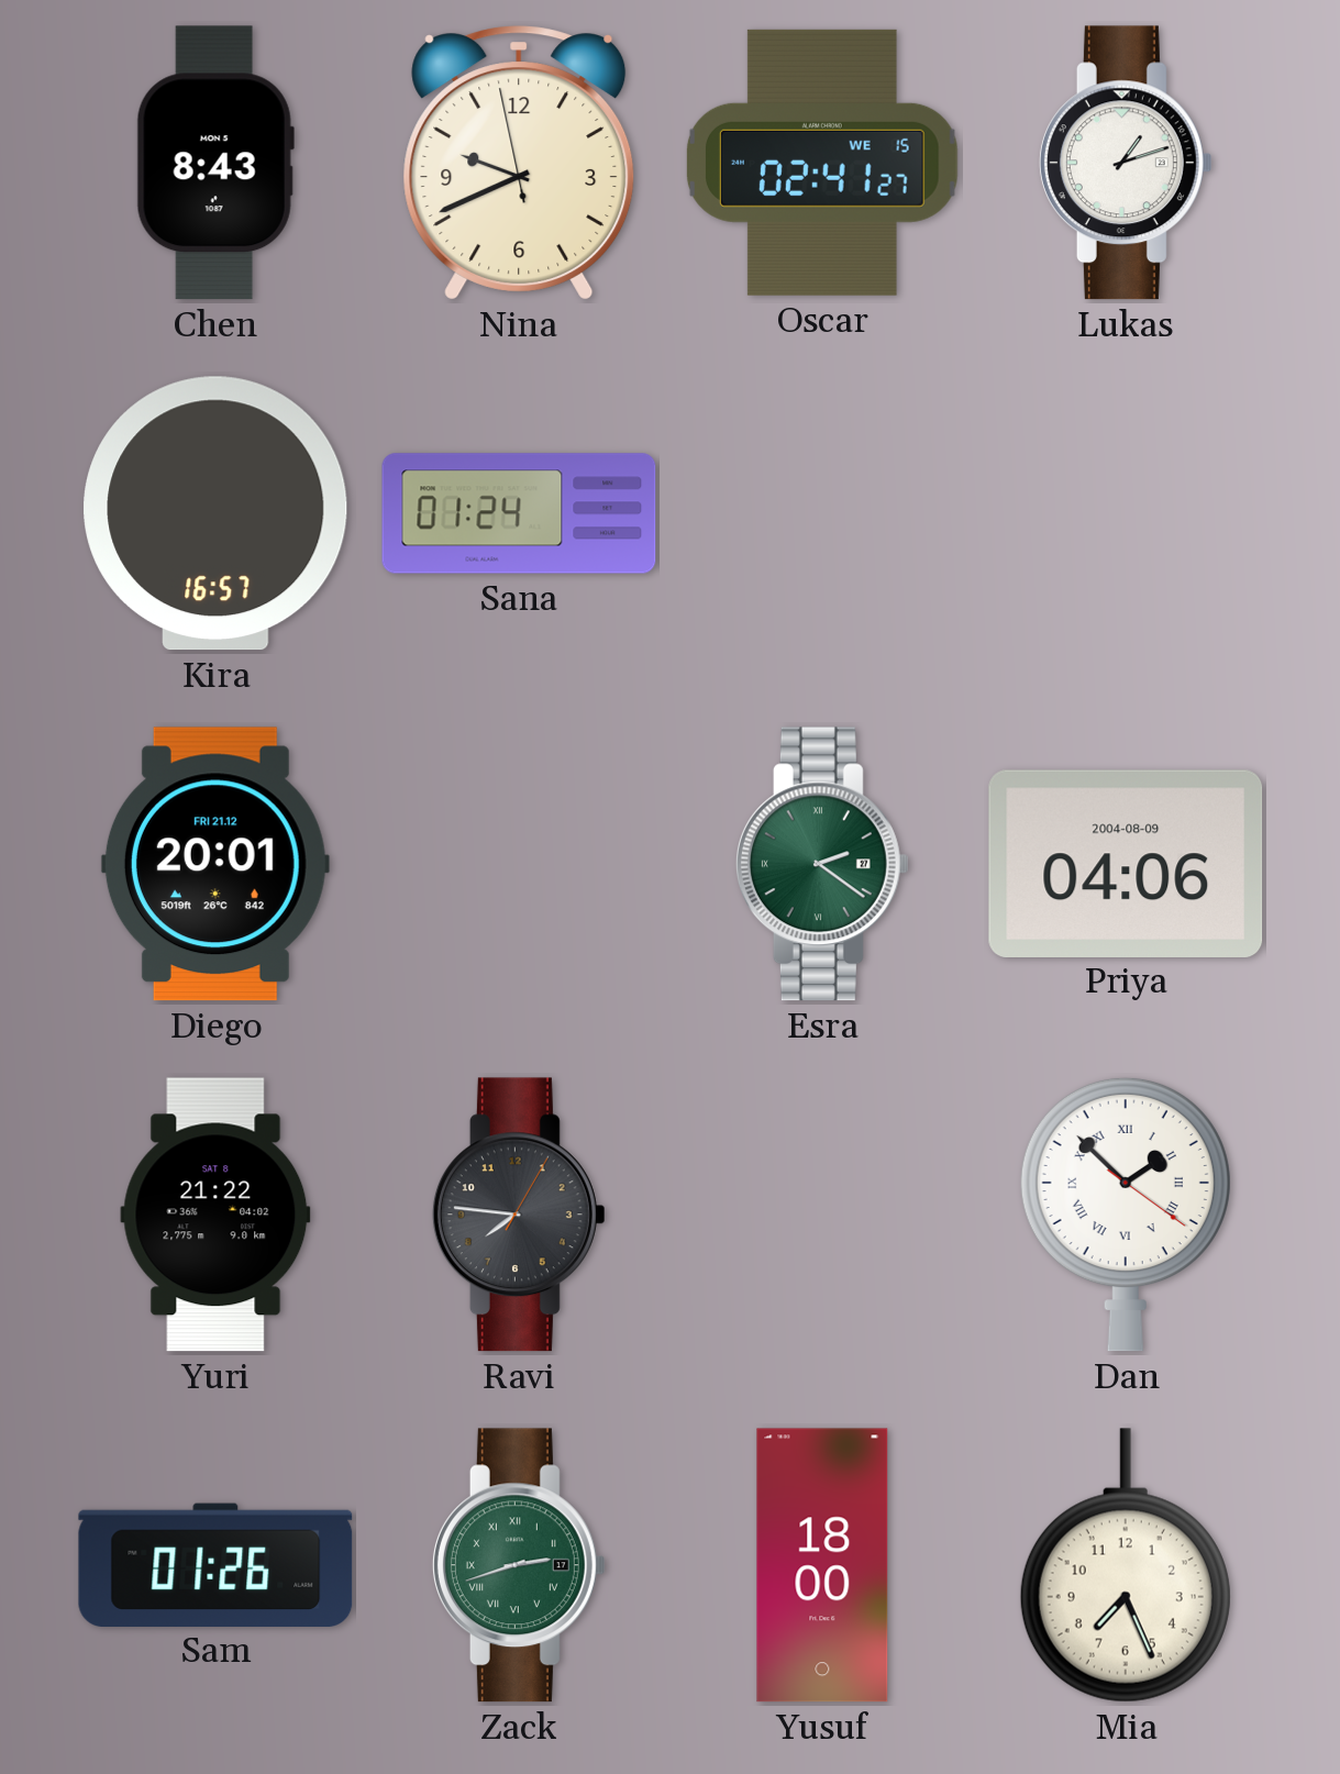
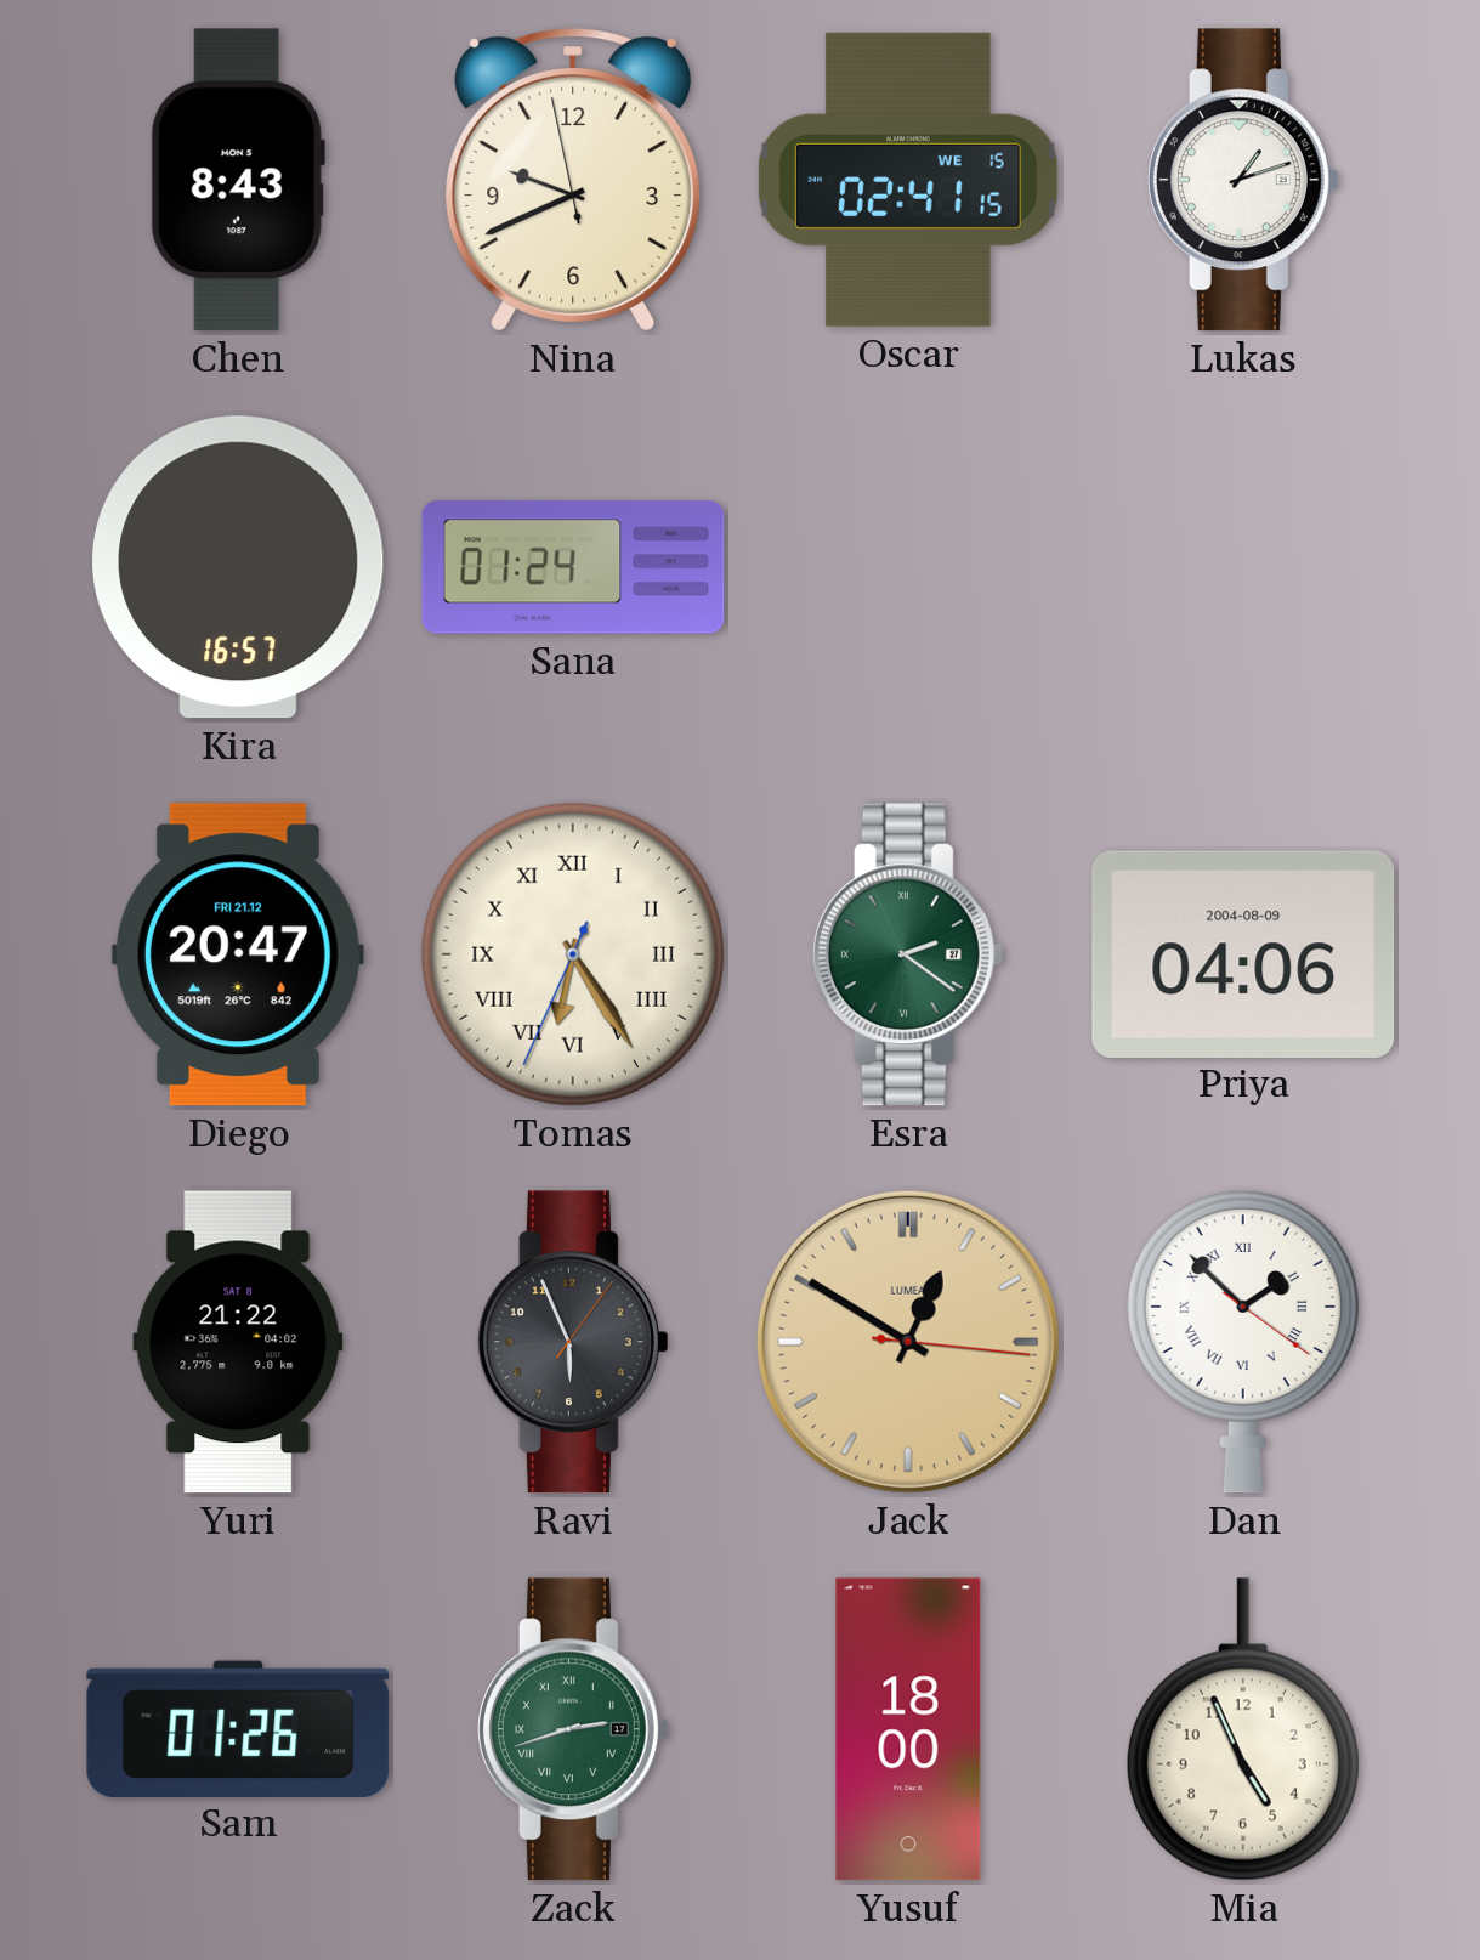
Oscar: 02:41:27 -> 02:41:15 (908, 180)
Diego: 20:01 -> 20:47 (238, 954)
Tomas: none -> 6:24 (573, 954)
Ravi: 7:46 -> 5:56 (573, 1342)
Jack: none -> 12:50 (908, 1342)
Mia: 7:26 -> 4:56 (1243, 1729)
